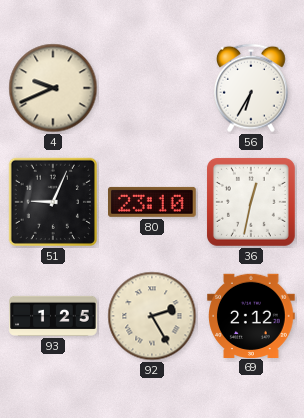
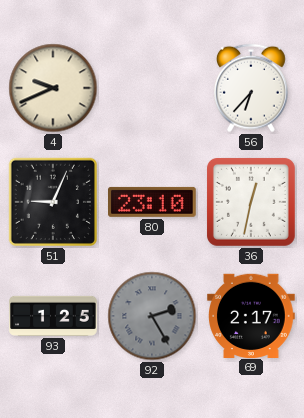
56: 6:35 -> 6:37 (251, 88)
92 dial: cream -> grey (152, 316)
69: 2:12 -> 2:17 (252, 315)
